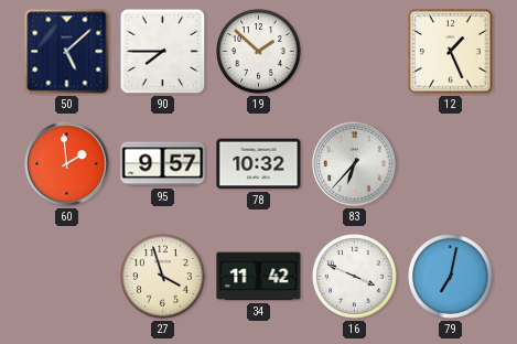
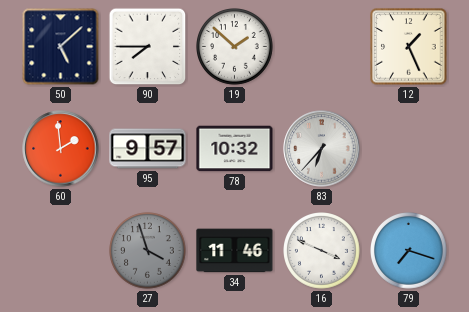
27 dial: cream -> grey (148, 251)
34: 11:42 -> 11:46 (235, 251)
79: 7:02 -> 7:18 (409, 251)
